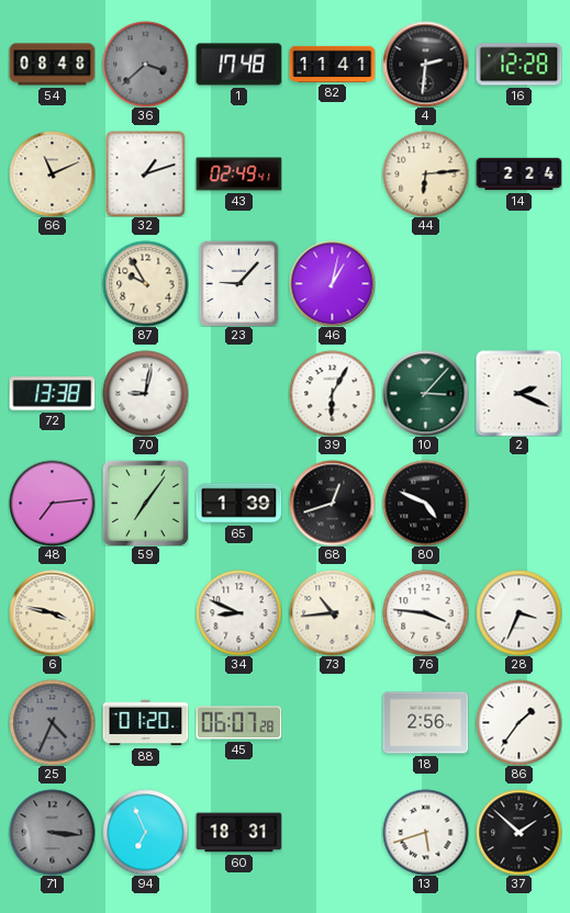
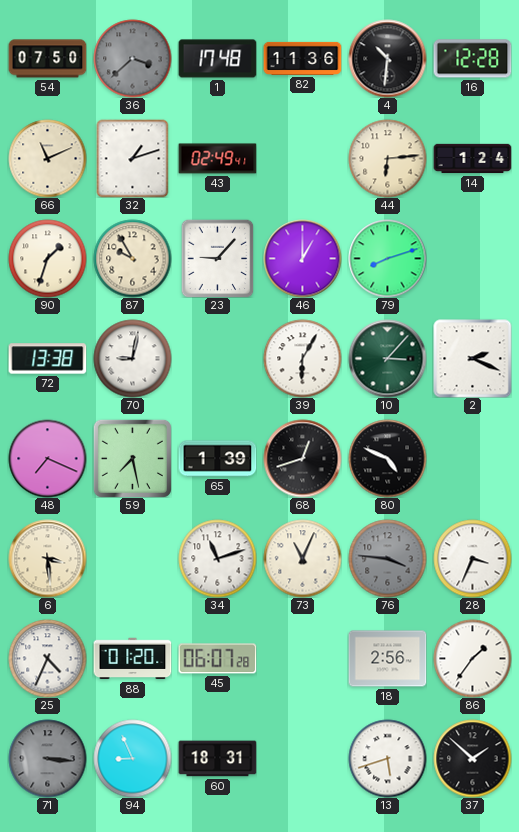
54: 08:48 -> 07:50 (47, 59)
82: 11:41 -> 11:36 (302, 58)
4: 2:31 -> 10:31 (387, 58)
14: 2:24 -> 1:24 (472, 159)
90: none -> 1:33 (47, 258)
46: 1:02 -> 1:00 (302, 258)
79: none -> 8:12 (387, 258)
48: 7:14 -> 7:19 (47, 458)
59: 7:06 -> 7:28 (132, 458)
6: 3:47 -> 3:29 (47, 558)
34: 8:49 -> 11:12 (217, 558)
73: 10:44 -> 11:04 (302, 558)
76 dial: white -> grey (387, 558)
25 dial: grey -> white (47, 658)
94: 6:56 -> 8:56 (132, 758)
